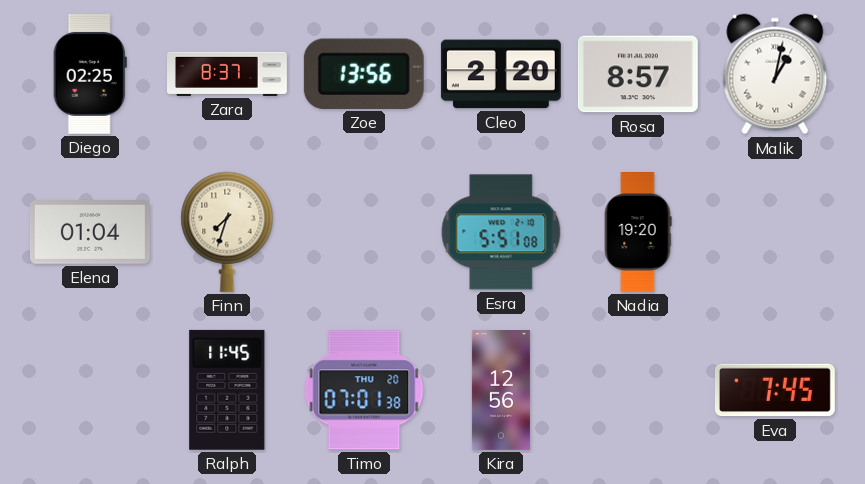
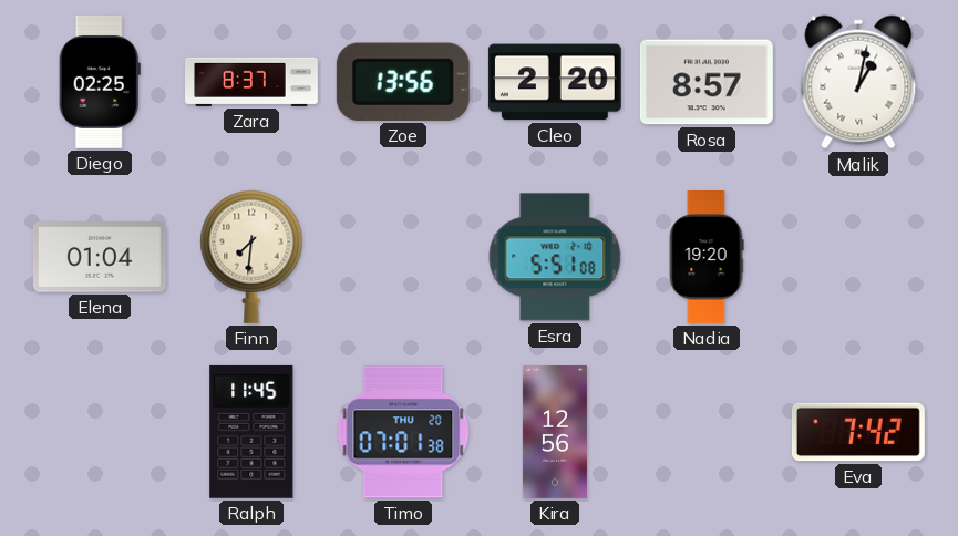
Finn: 7:33 -> 7:31 (251, 257)
Eva: 7:45 -> 7:42 (858, 432)
